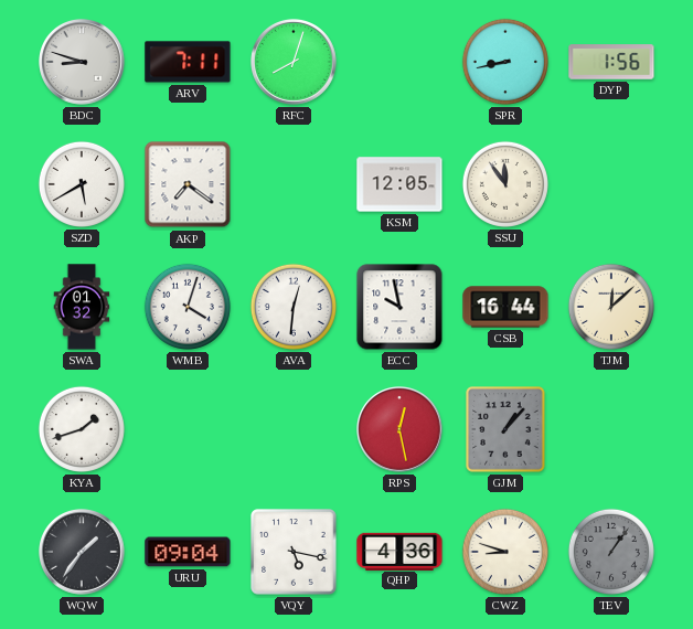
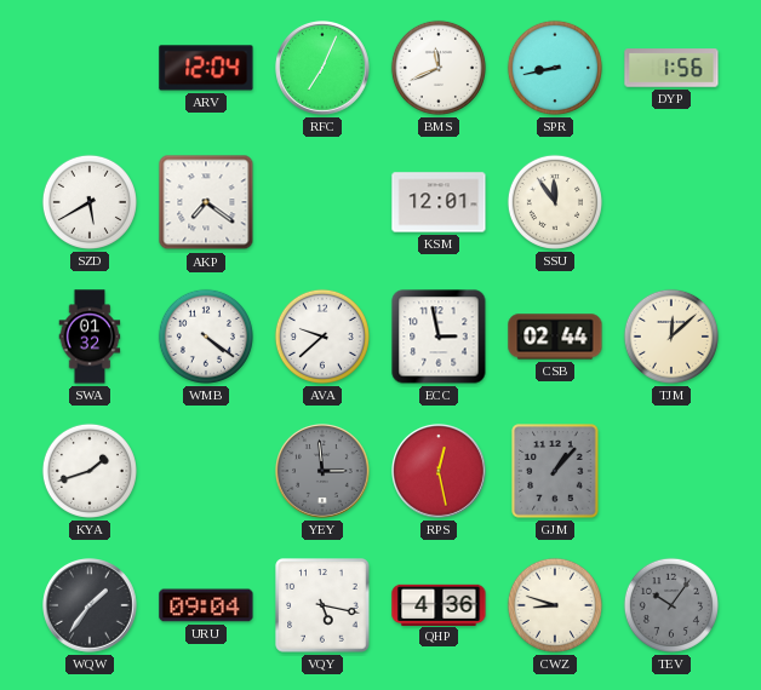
BDC: 8:48 -> none (83, 63)
ARV: 7:11 -> 12:04 (206, 68)
RFC: 8:03 -> 7:04 (324, 69)
BMS: none -> 11:41 (439, 68)
KSM: 12:05 -> 12:01 (439, 202)
WMB: 4:03 -> 4:21 (206, 337)
AVA: 12:31 -> 9:38 (322, 337)
ECC: 9:58 -> 2:58 (439, 337)
CSB: 16:44 -> 02:44 (555, 337)
YEY: none -> 2:59 (324, 472)
TEV: 1:06 -> 10:06 (671, 605)
